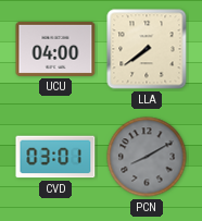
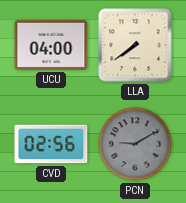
CVD: 03:01 -> 02:56 (51, 144)
PCN: 8:10 -> 9:10 (135, 144)
